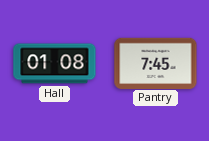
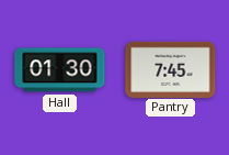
Hall: 01:08 -> 01:30 (60, 70)
